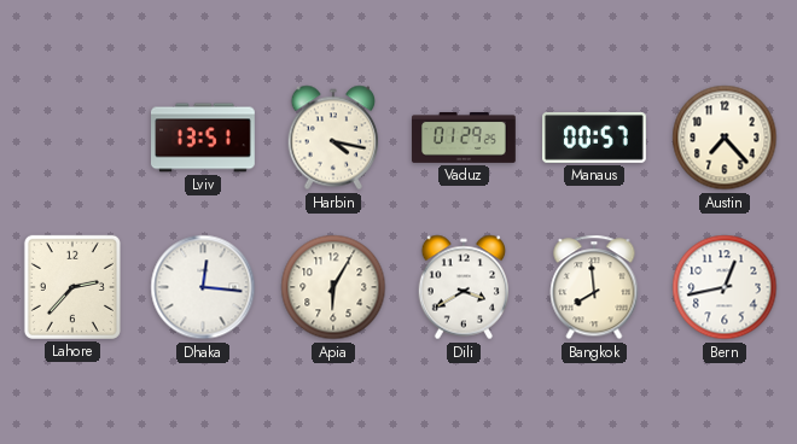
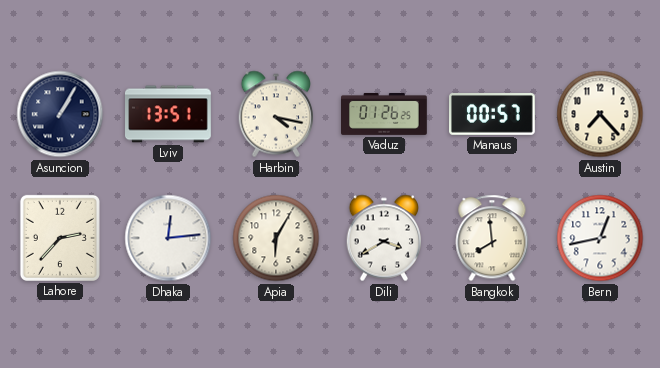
Asuncion: none -> 1:05 (60, 114)
Vaduz: 01:29 -> 01:26 (385, 114)
Dhaka: 12:16 -> 12:14 (168, 238)
